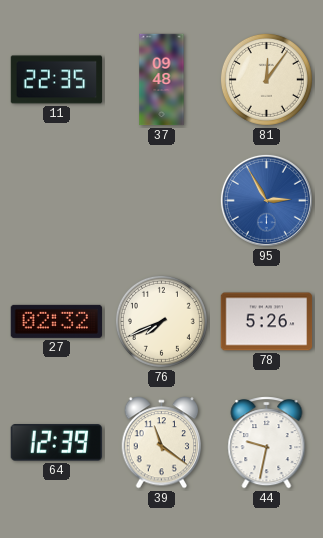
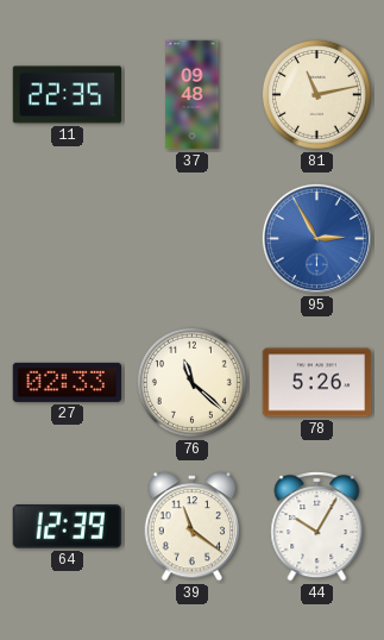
81: 12:06 -> 11:13 (316, 94)
27: 02:32 -> 02:33 (67, 382)
76: 7:41 -> 11:22 (191, 382)
44: 9:32 -> 10:05 (317, 527)
